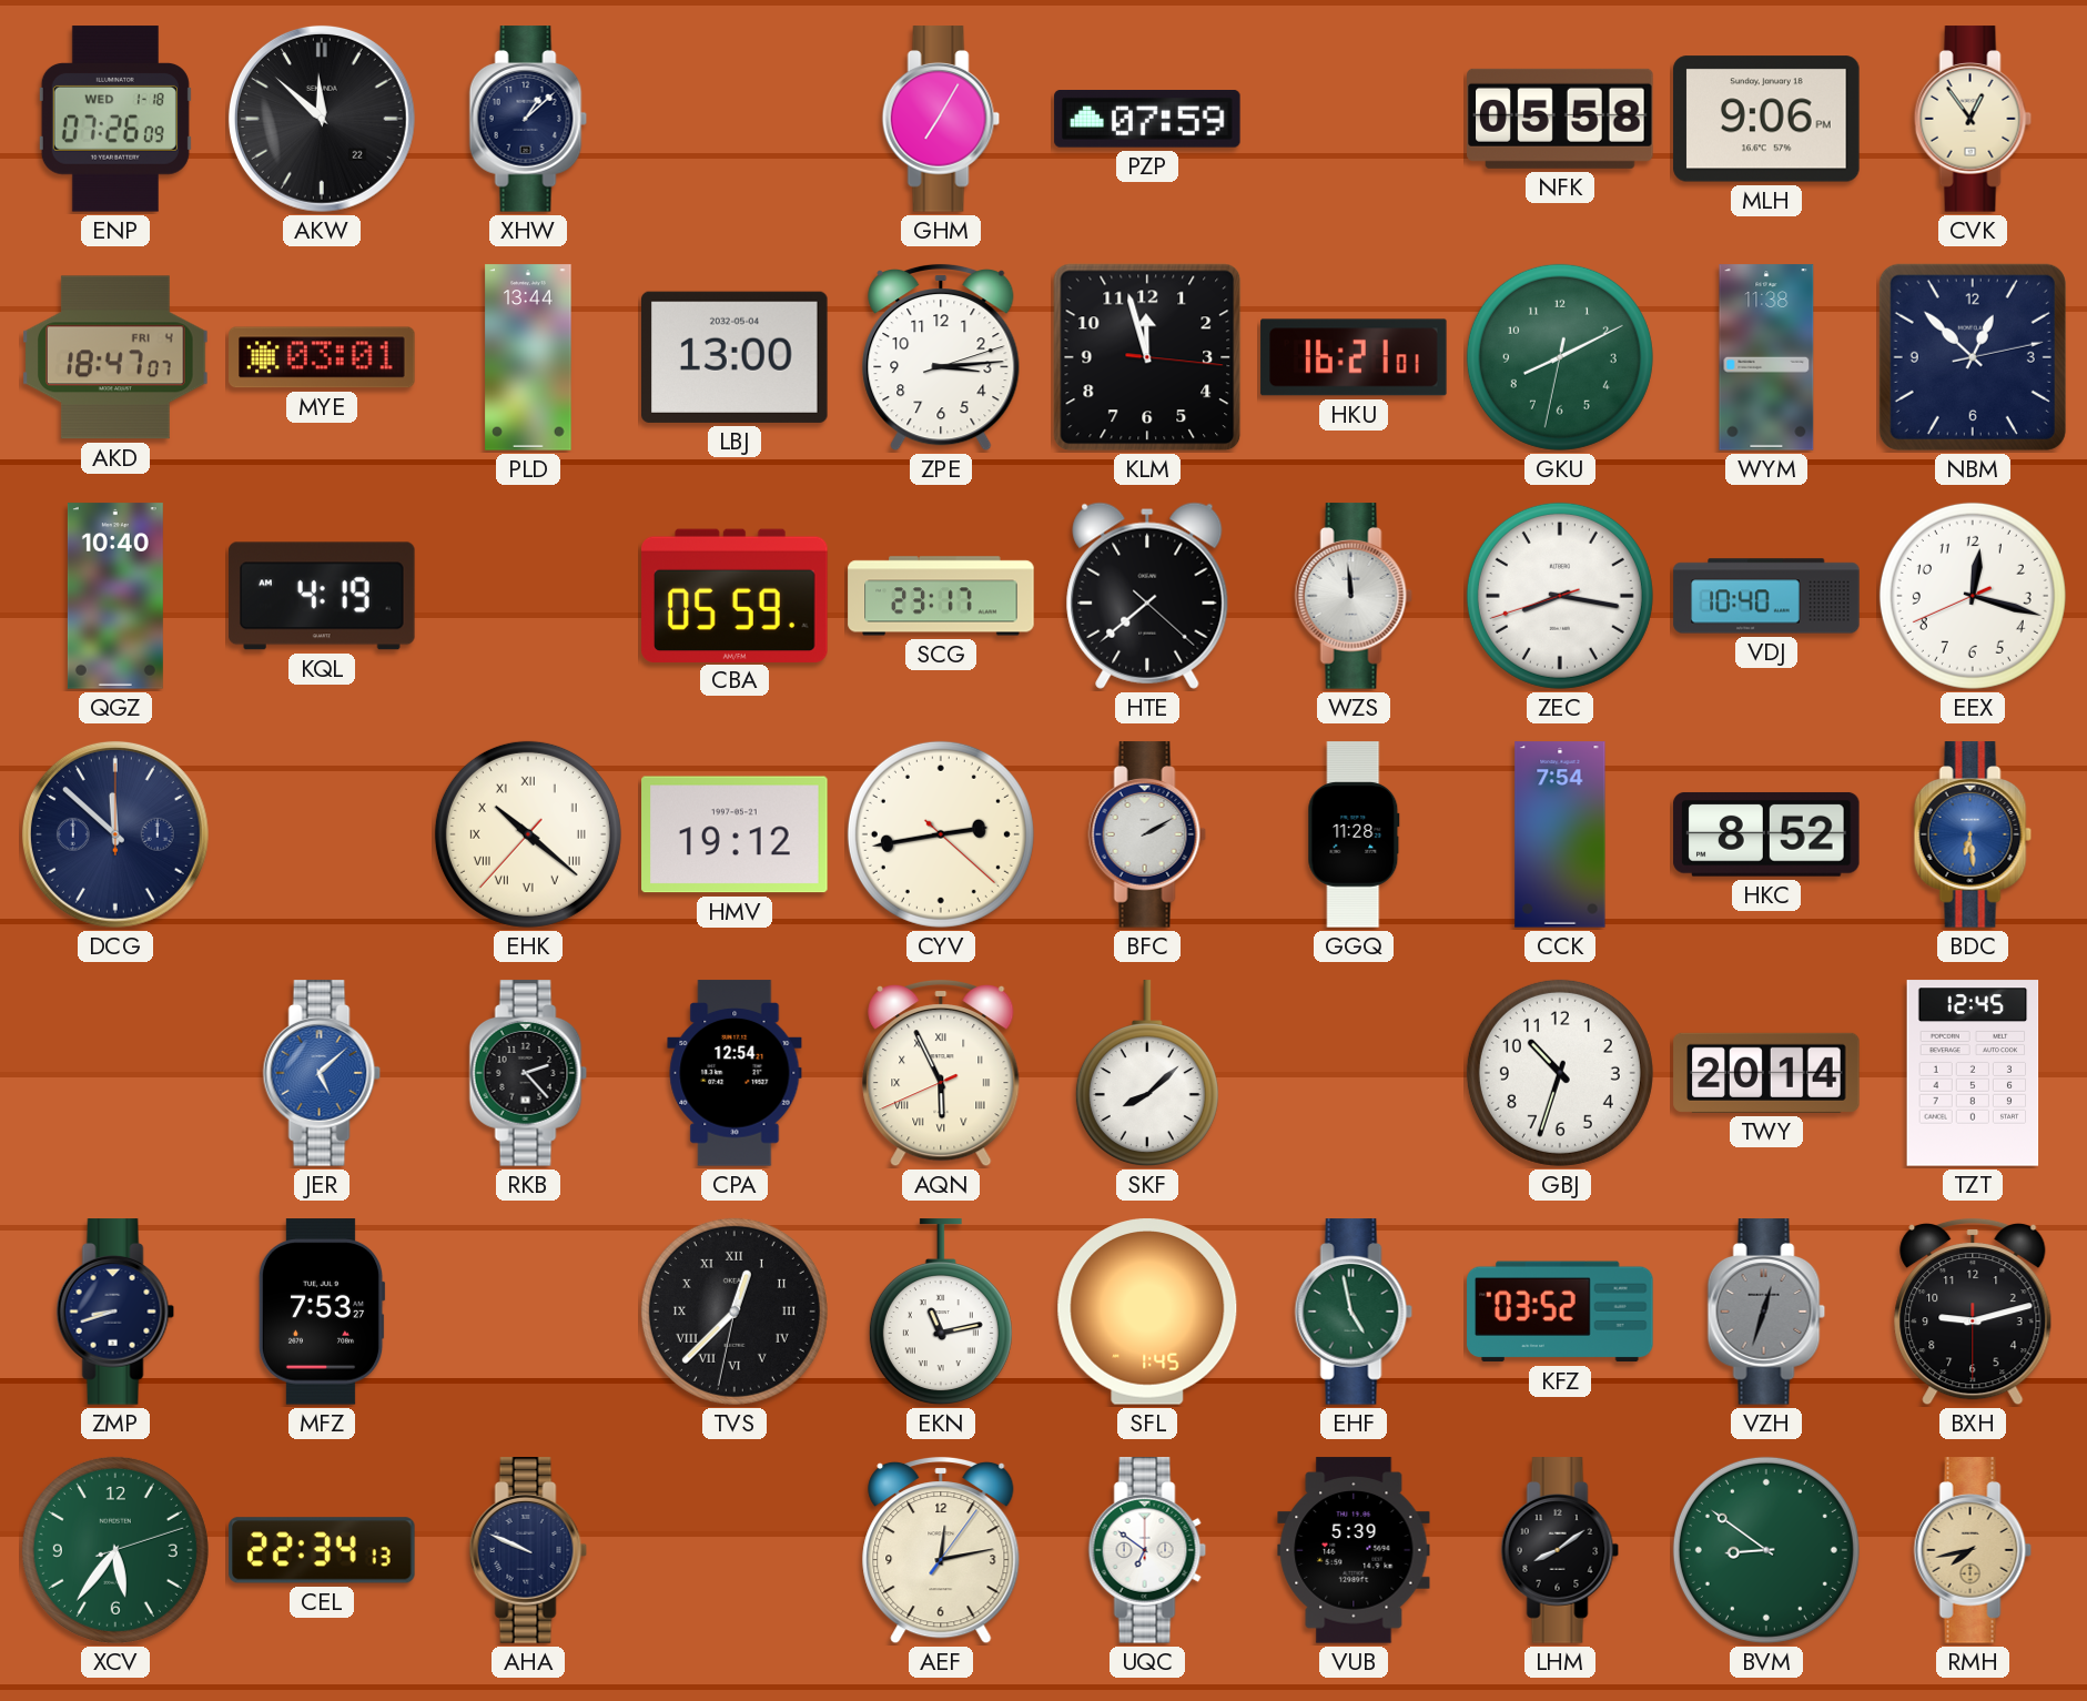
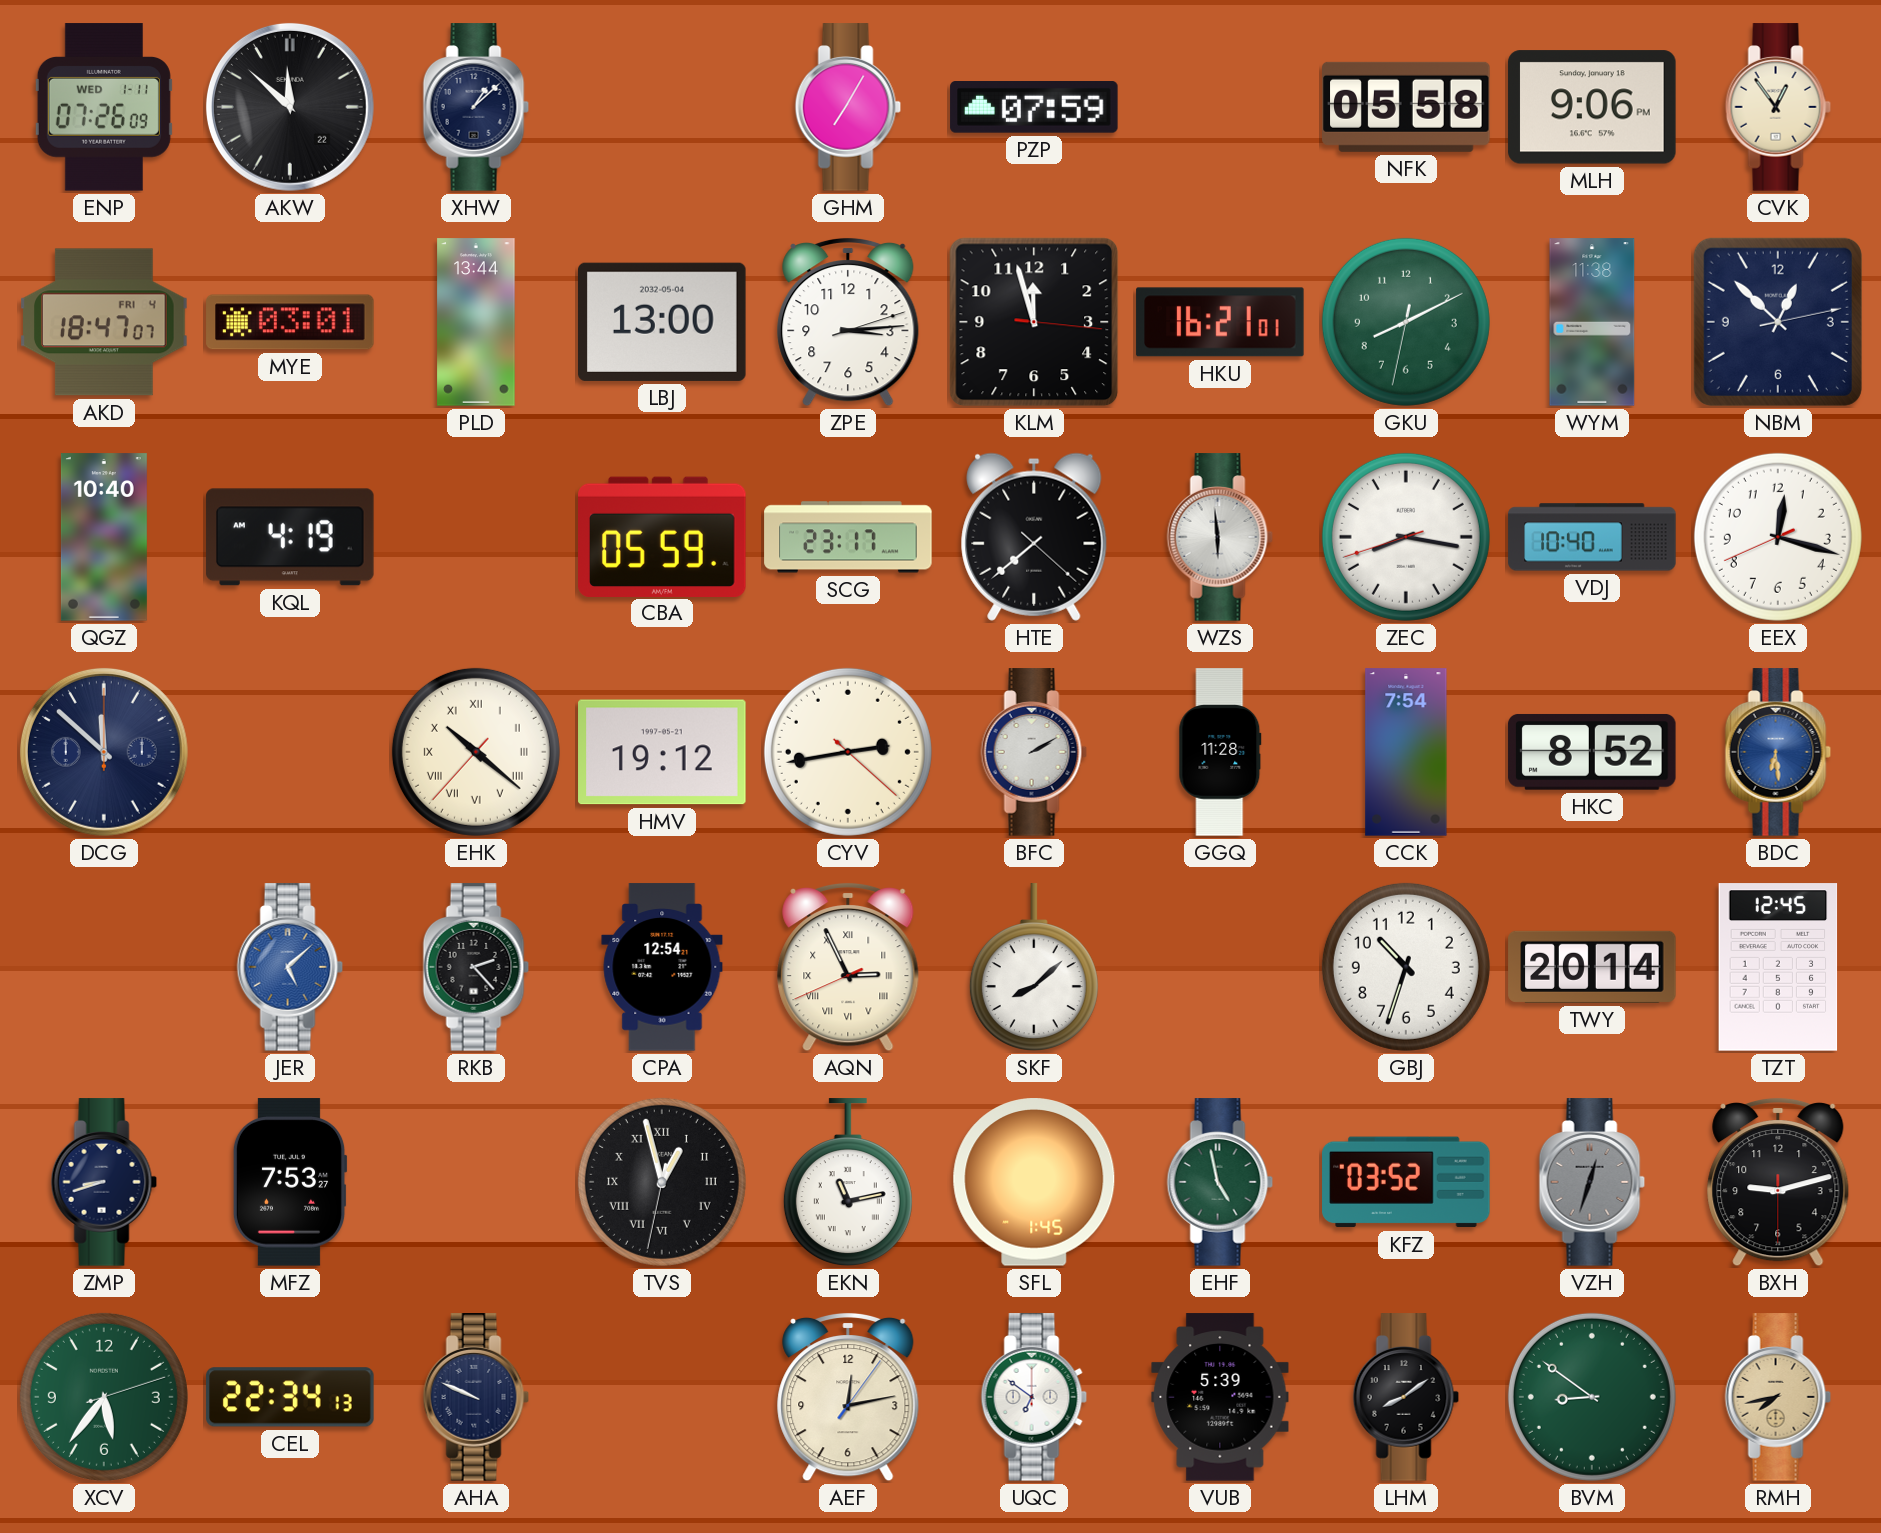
ENP date: WED 1-18 -> WED 1-11 (104, 107)
WZS: 11:59 -> 5:59 (1220, 537)
AQN: 5:55 -> 2:55 (848, 967)
TVS: 12:37 -> 12:57 (662, 1182)
